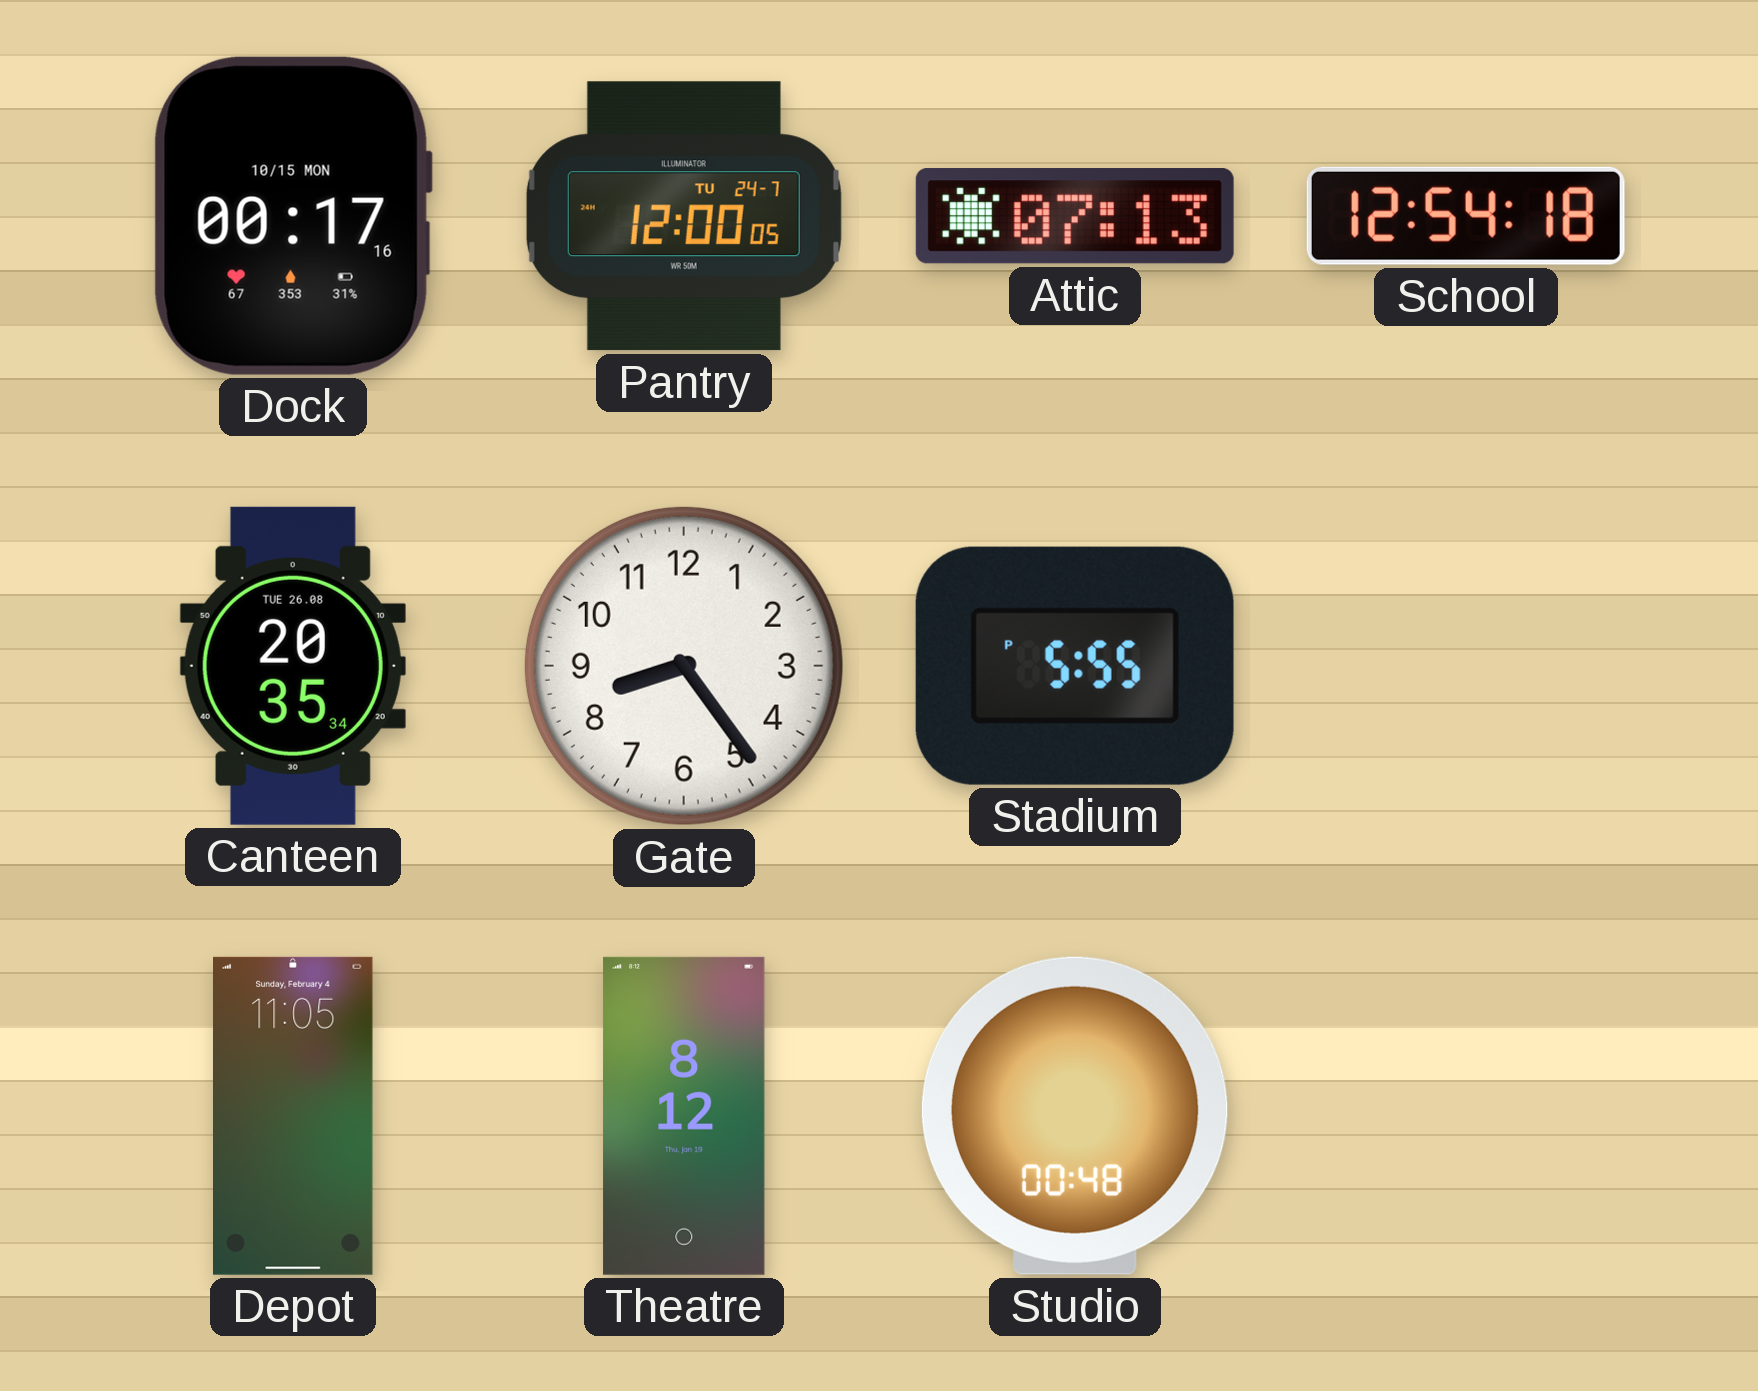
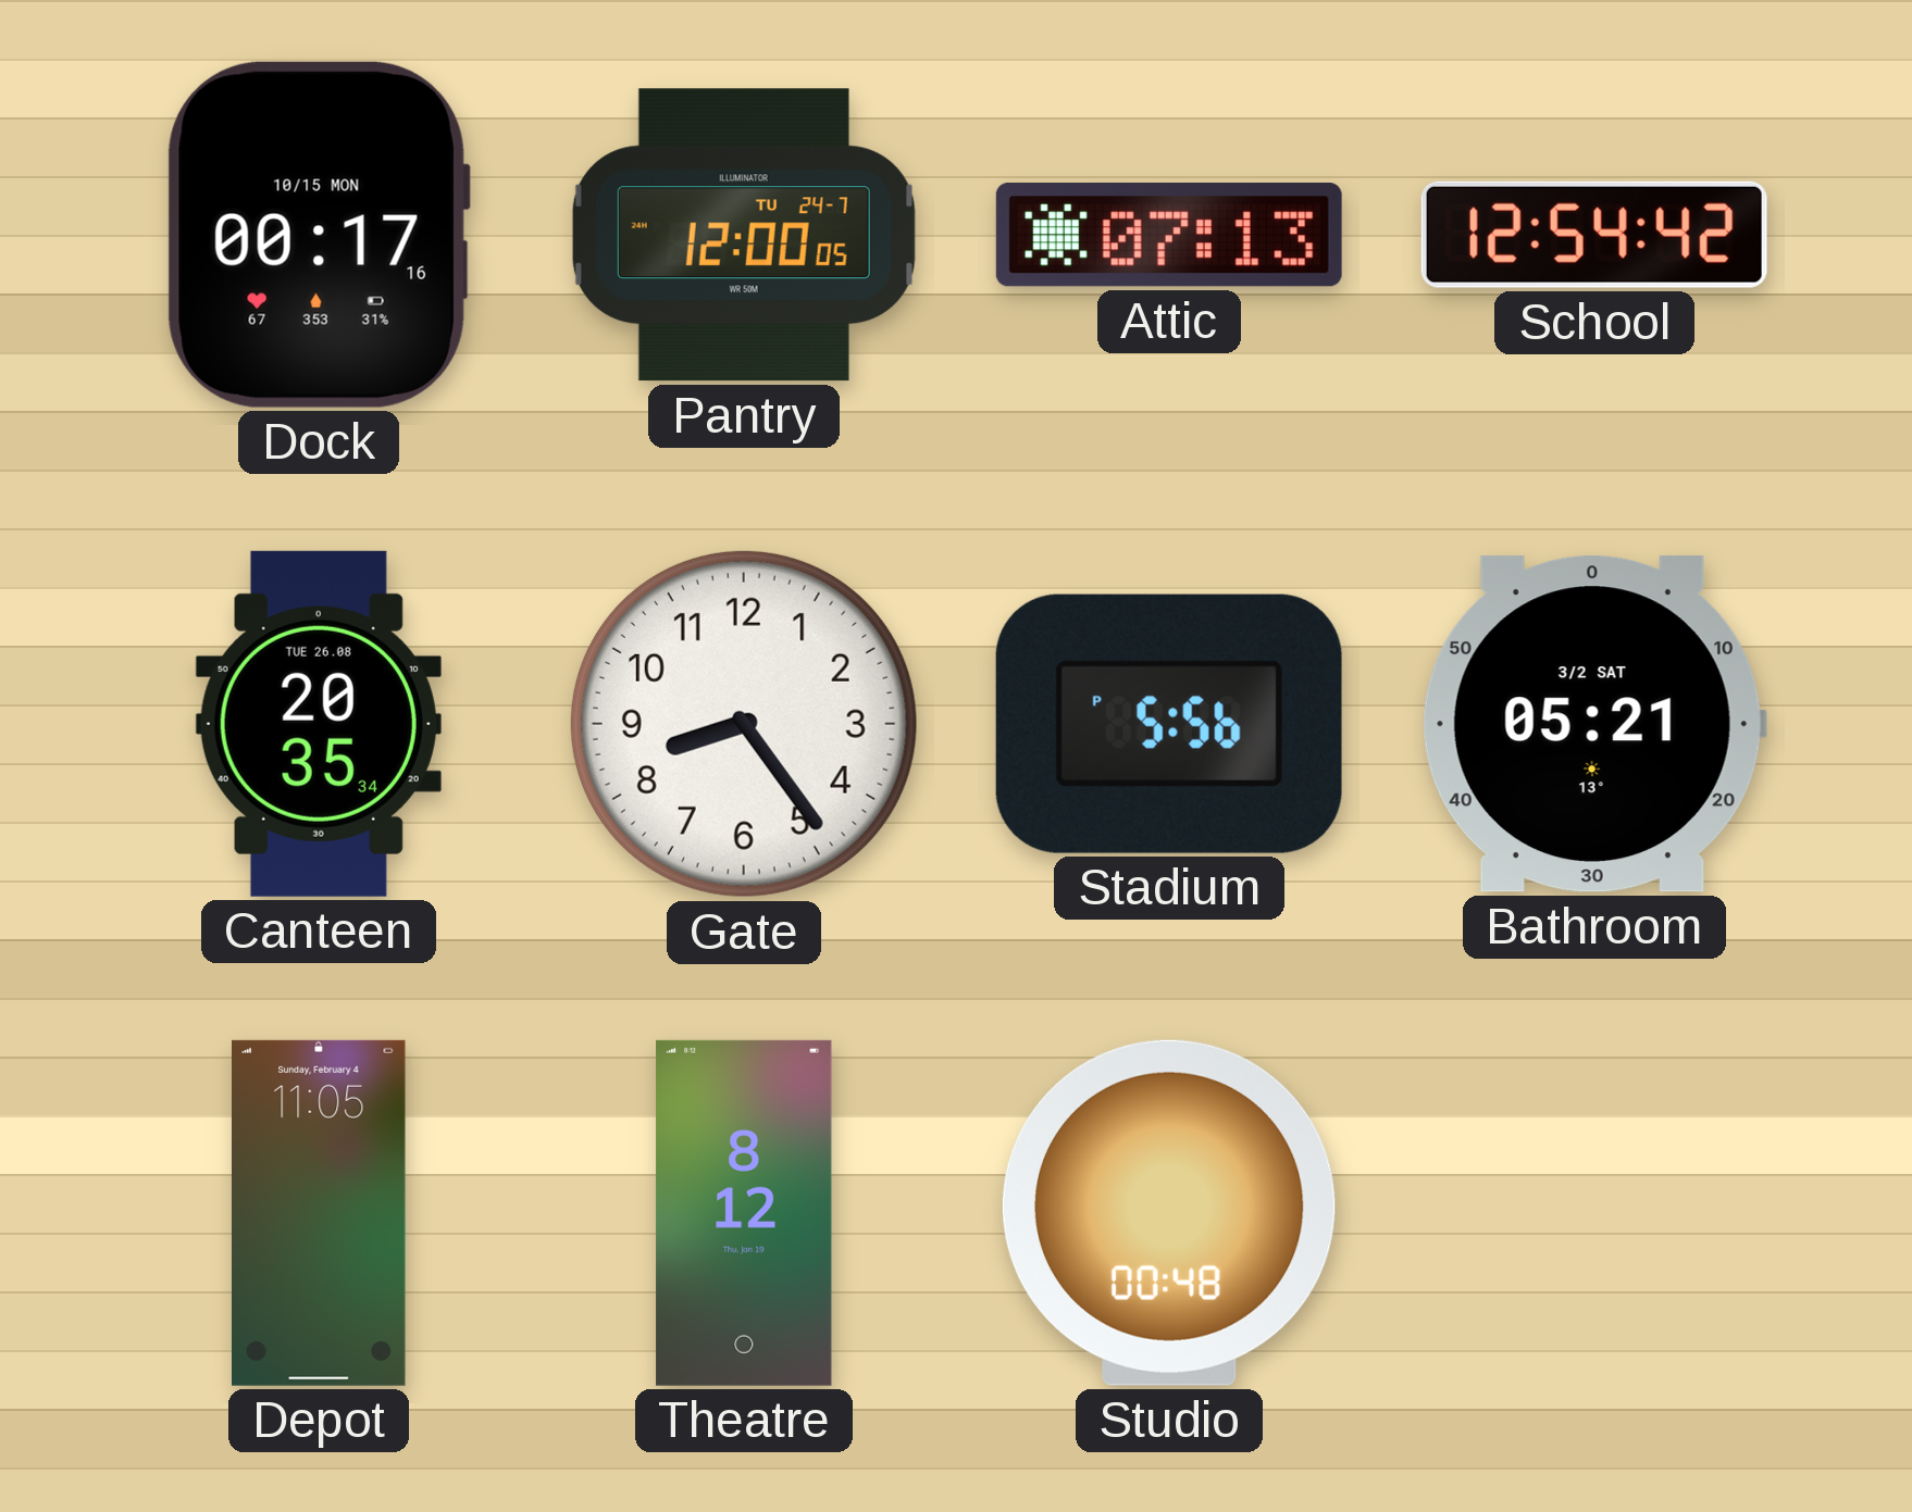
School: 12:54:18 -> 12:54:42 (1594, 235)
Stadium: 5:55 -> 5:56 (1169, 724)
Bathroom: none -> 05:21 (1594, 724)
